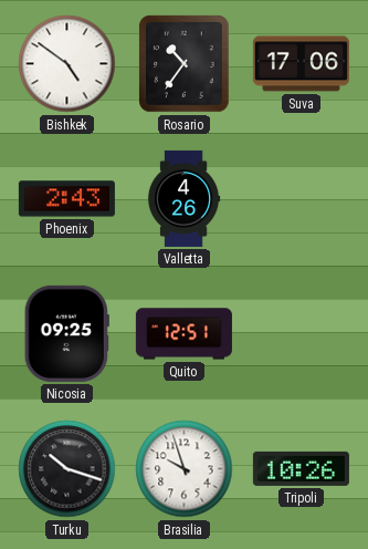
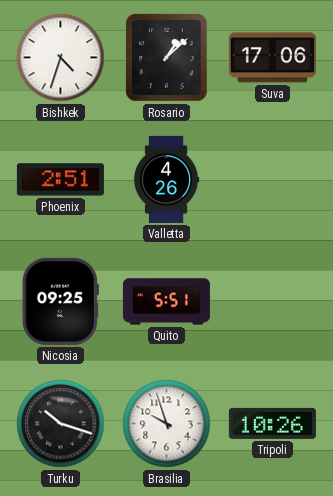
Bishkek: 4:51 -> 4:33 (61, 58)
Rosario: 10:36 -> 1:08 (167, 58)
Phoenix: 2:43 -> 2:51 (60, 180)
Quito: 12:51 -> 5:51 (166, 302)
